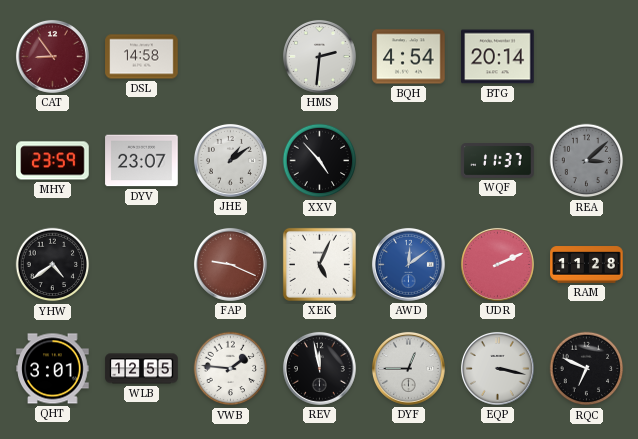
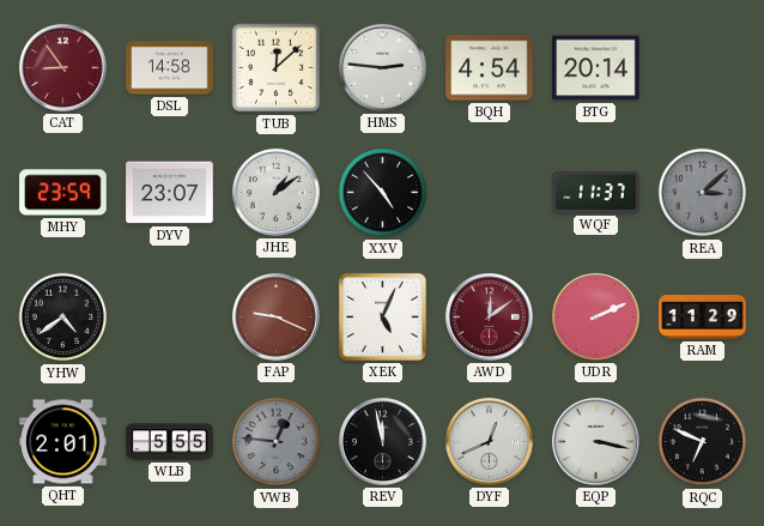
TUB: none -> 12:08 (277, 68)
HMS: 2:31 -> 2:46 (382, 67)
AWD dial: blue -> burgundy (489, 316)
RAM: 11:28 -> 11:29 (703, 318)
QHT: 3:01 -> 2:01 (63, 442)
WLB: 12:55 -> 5:55 (170, 442)
VWB: 1:46 -> 12:46 (277, 442)
VWB dial: white -> grey (277, 442)
DYF: 12:45 -> 12:41 (489, 441)
